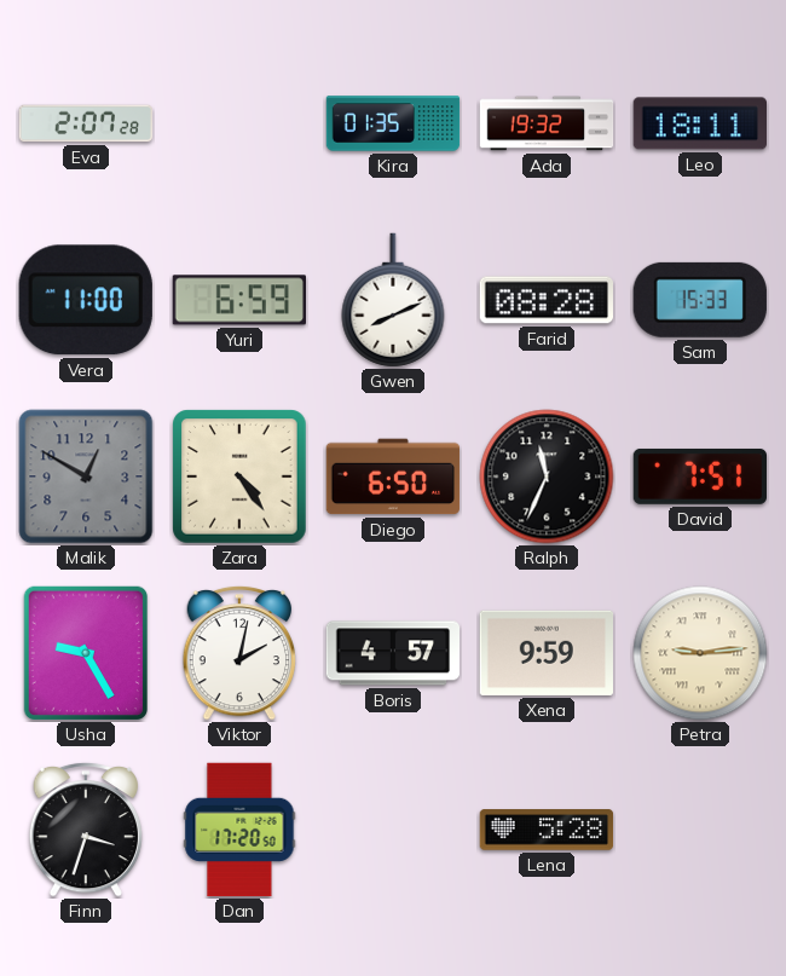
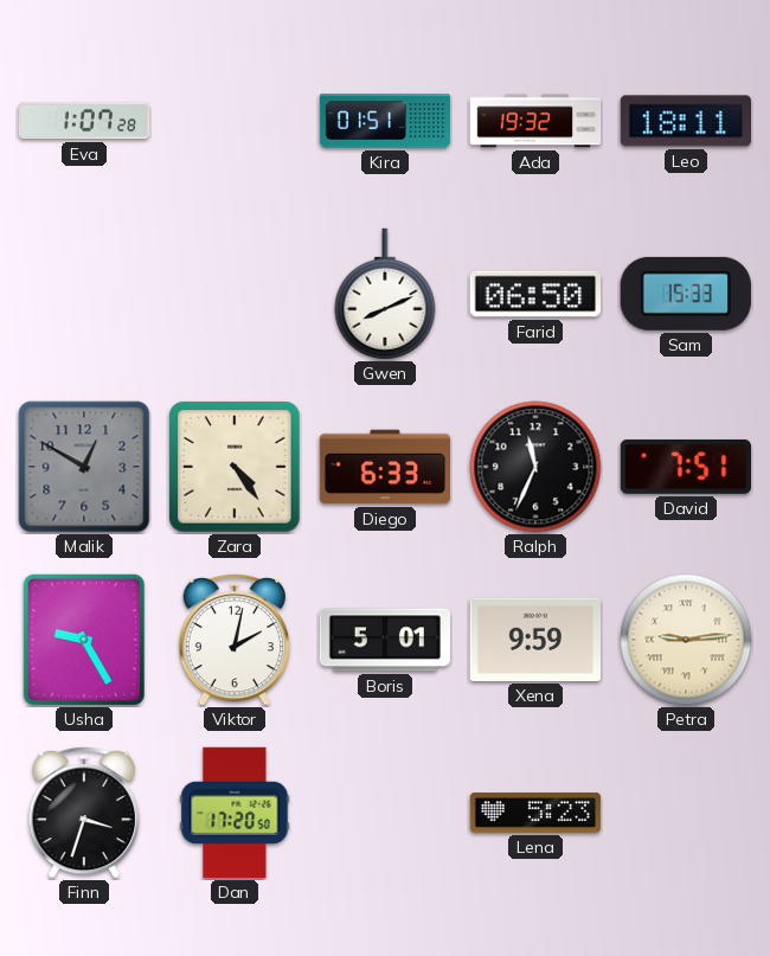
Eva: 2:07 -> 1:07 (84, 121)
Kira: 01:35 -> 01:51 (385, 121)
Vera: 11:00 -> none (86, 300)
Yuri: 6:59 -> none (238, 300)
Farid: 08:28 -> 06:50 (534, 294)
Diego: 6:50 -> 6:33 (385, 467)
Boris: 4:57 -> 5:01 (384, 640)
Lena: 5:28 -> 5:23 (535, 813)
